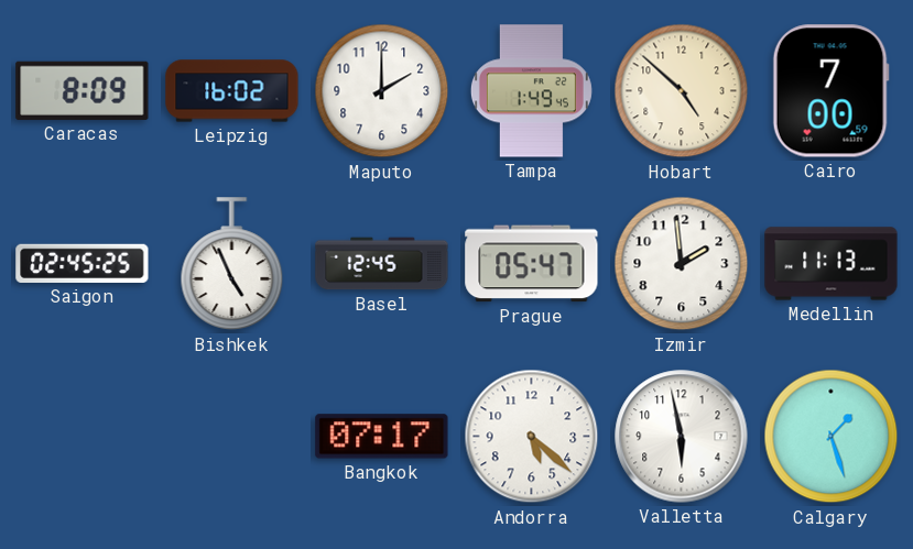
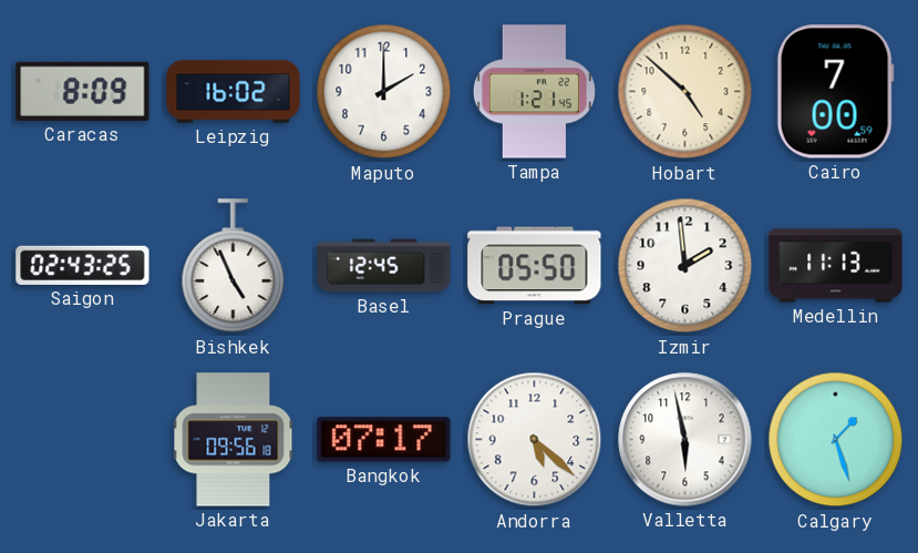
Tampa: 1:49 -> 1:21 (534, 92)
Saigon: 02:45 -> 02:43 (83, 265)
Prague: 05:47 -> 05:50 (535, 266)
Jakarta: none -> 09:56 (234, 440)
